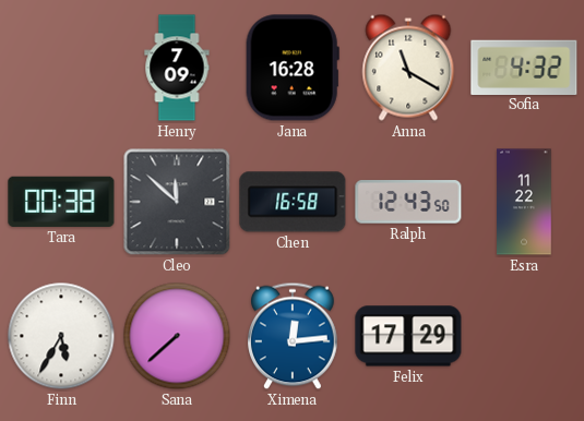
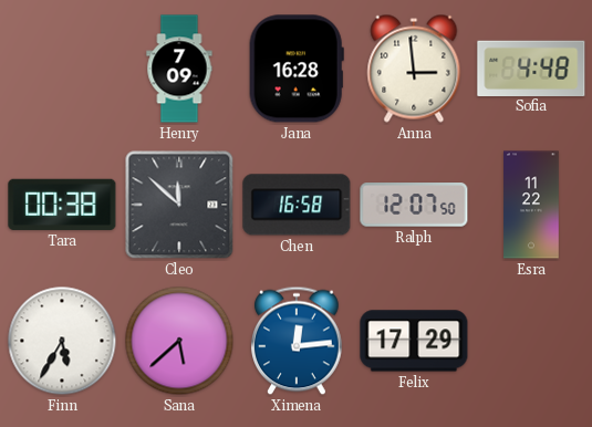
Anna: 11:20 -> 2:59 (414, 69)
Sofia: 4:32 -> 4:48 (531, 67)
Ralph: 12:43 -> 12:07 (414, 205)
Sana: 7:38 -> 5:38 (179, 341)
